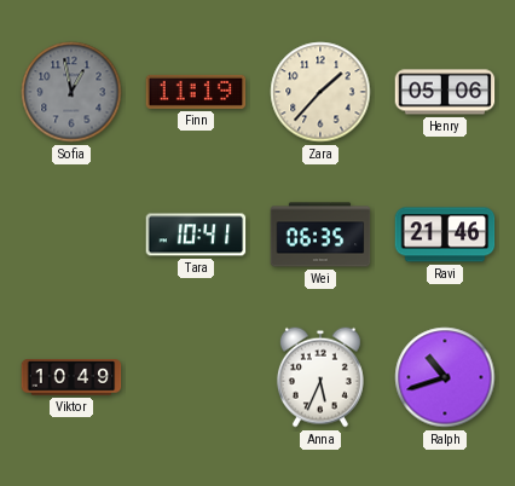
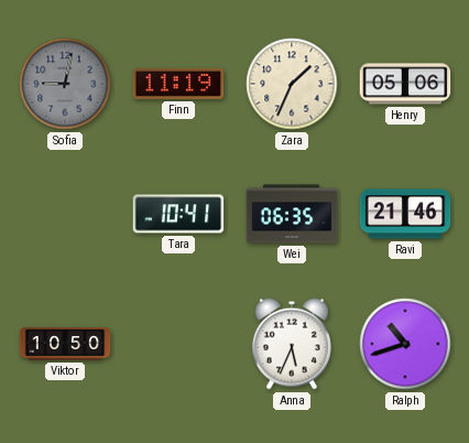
Sofia: 12:58 -> 9:02 (65, 84)
Zara: 1:37 -> 1:34 (292, 84)
Viktor: 10:49 -> 10:50 (65, 344)
